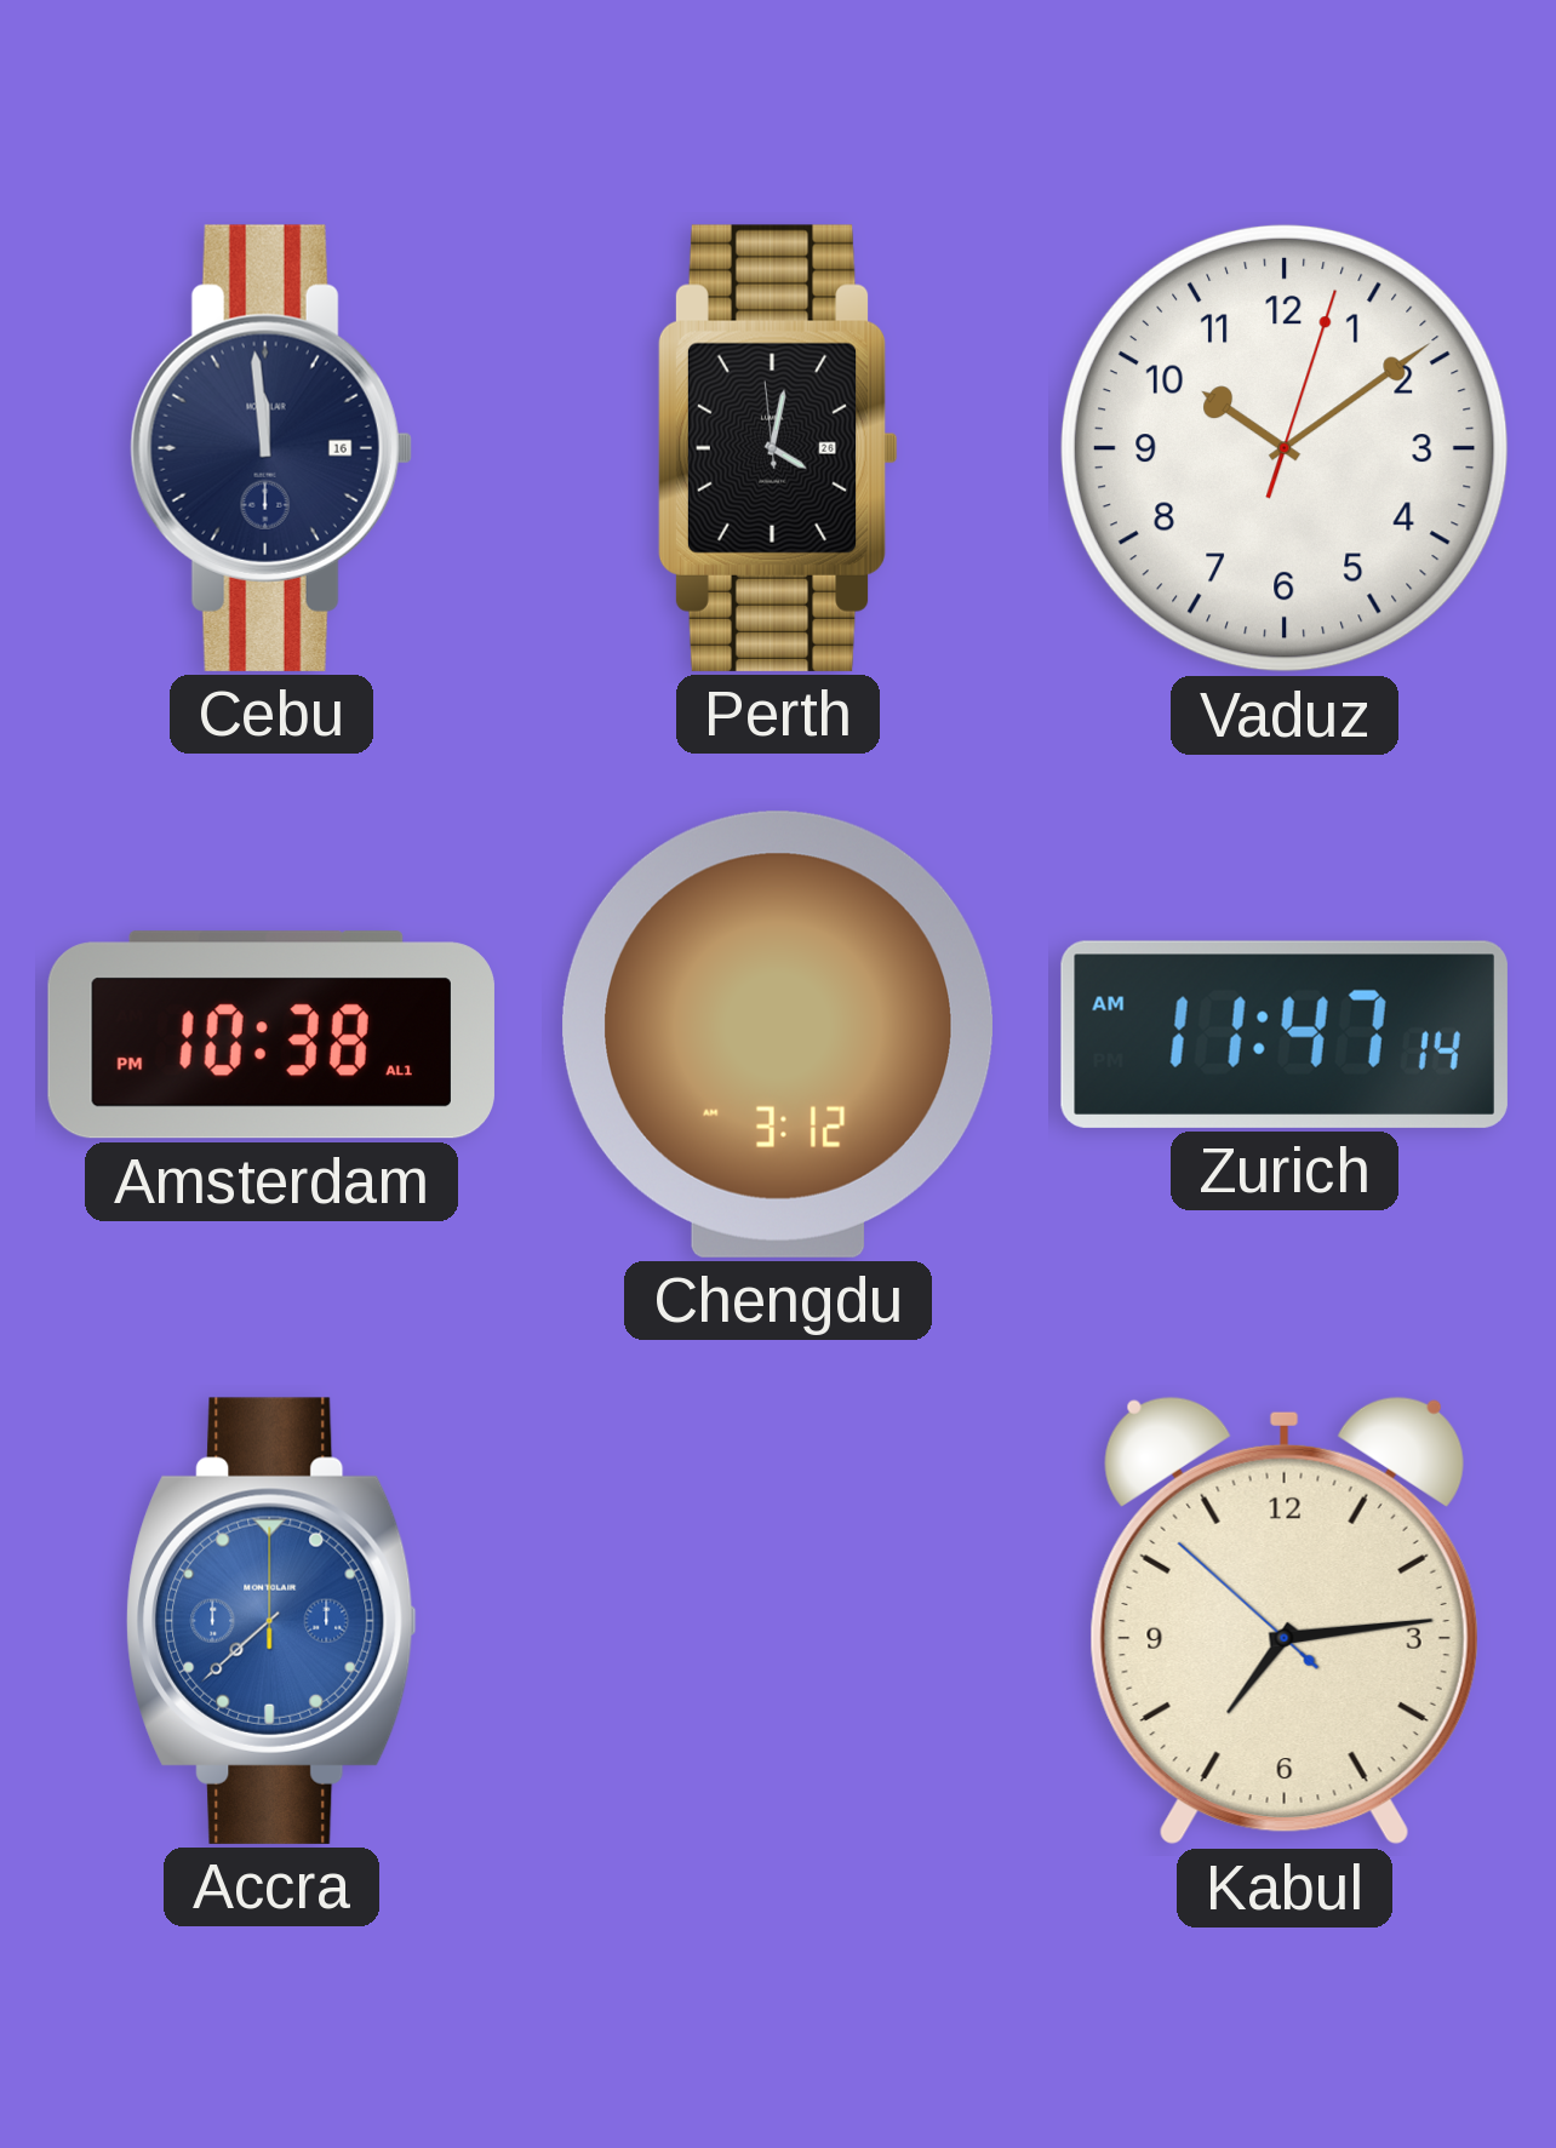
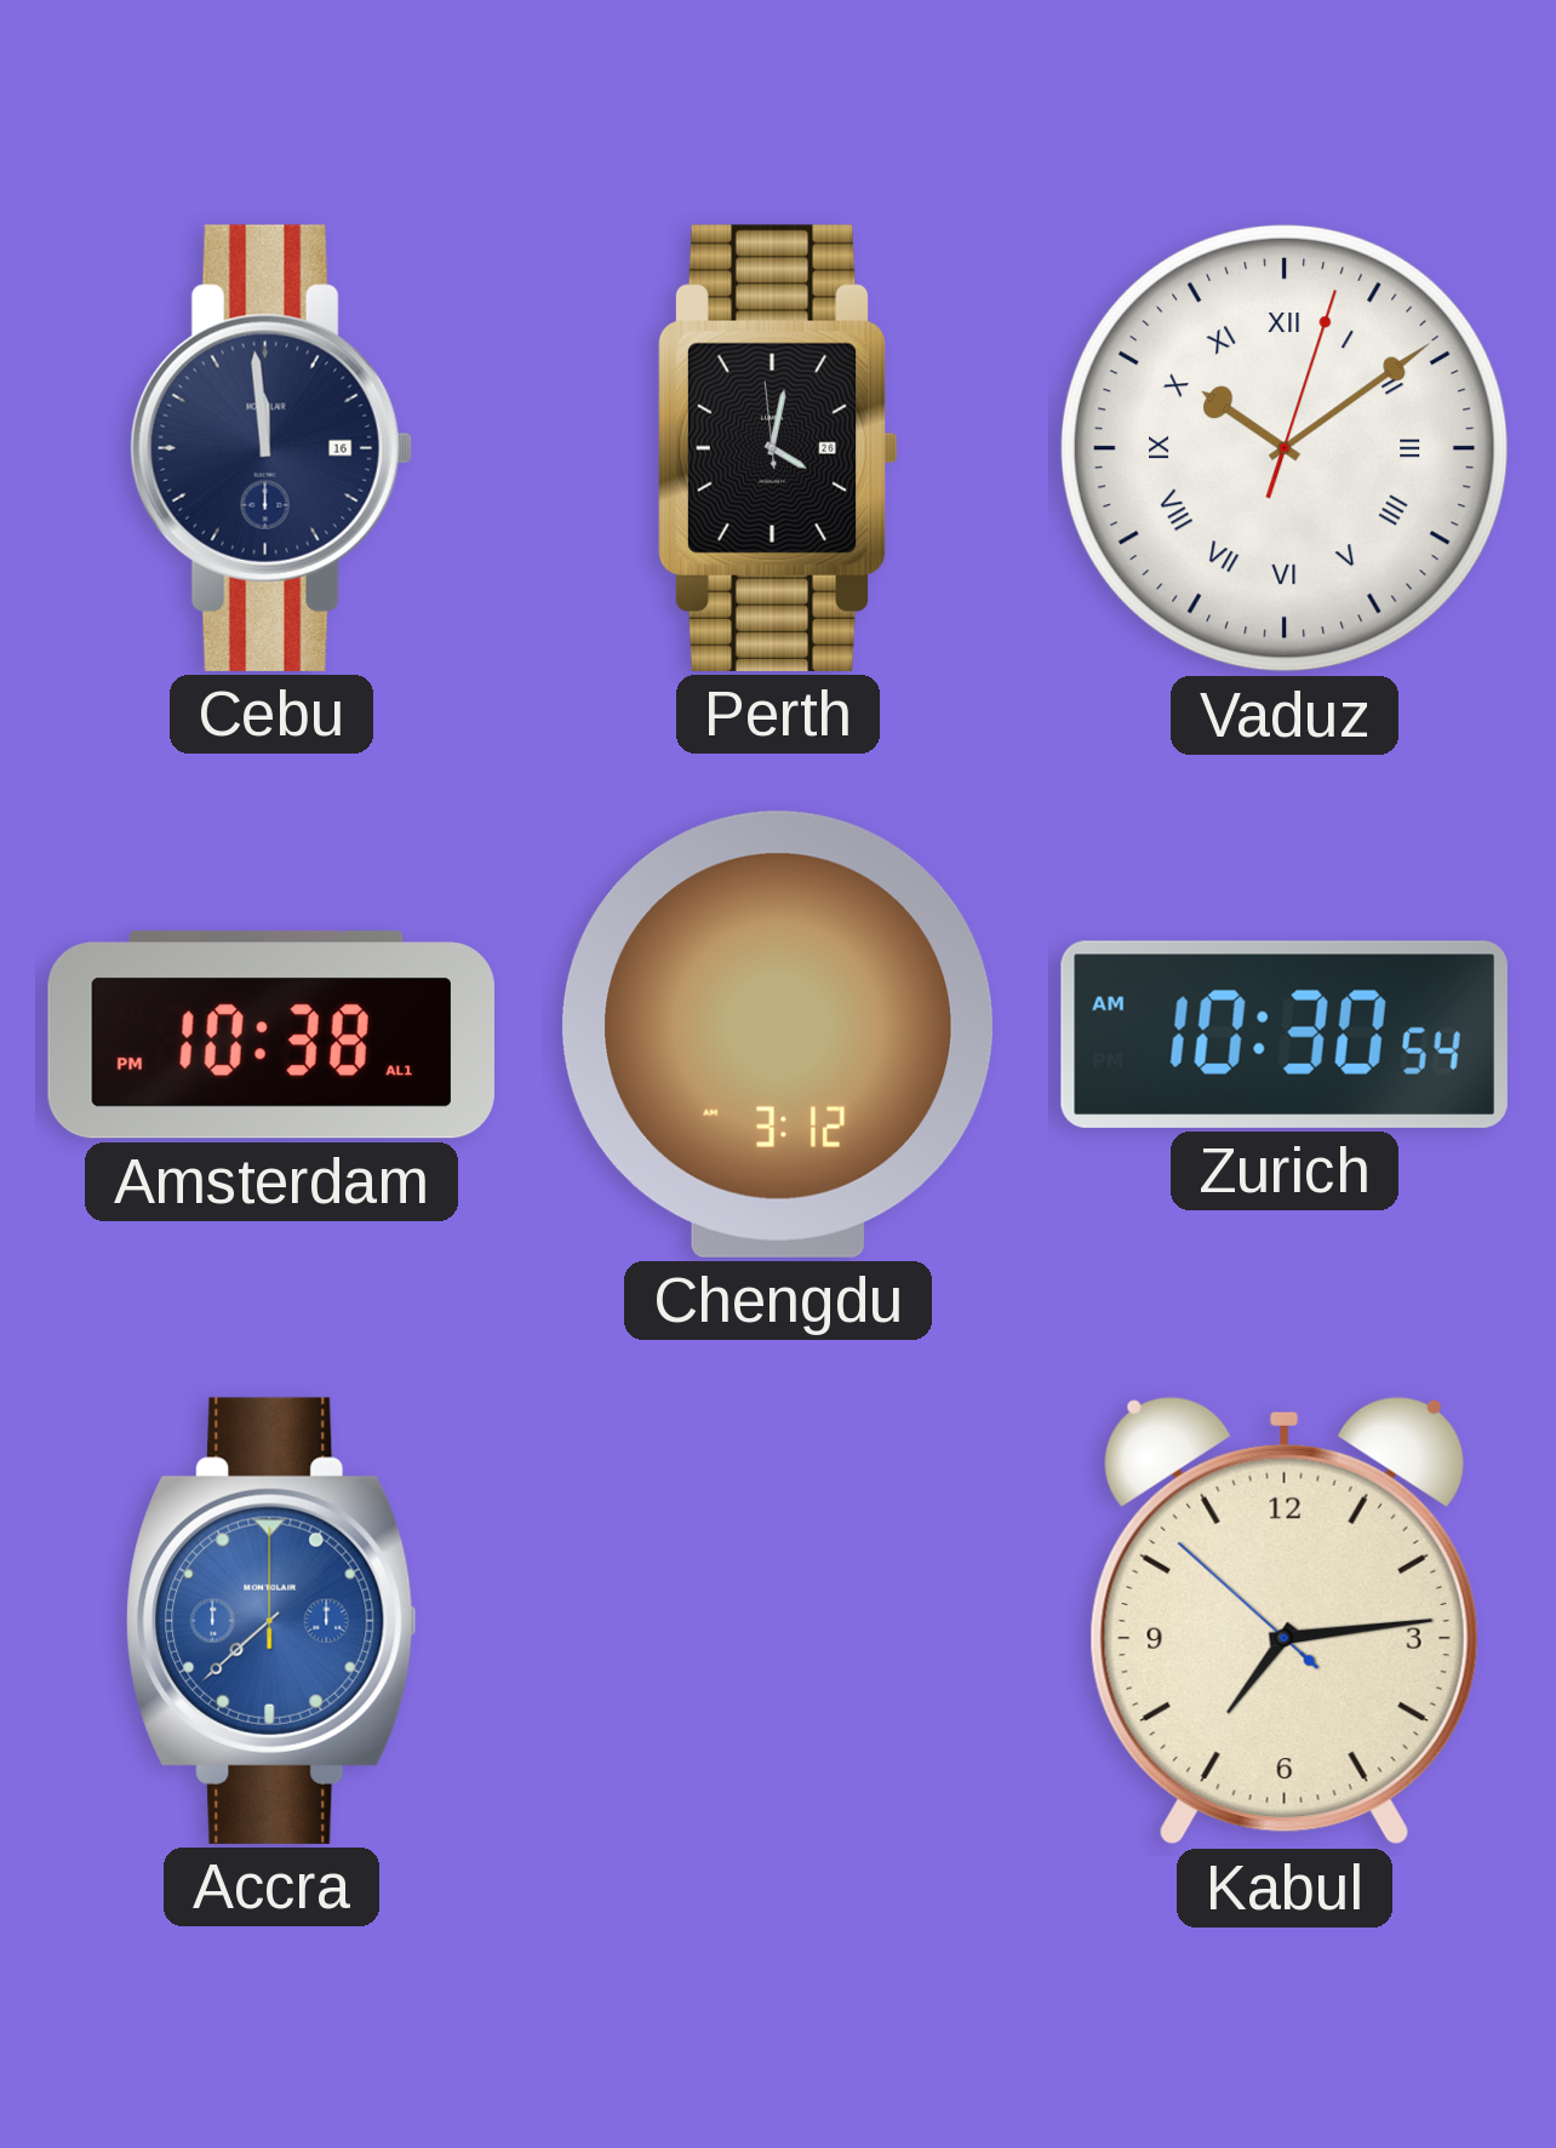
Vaduz numerals: Arabic -> Roman (1285, 448)
Zurich: 11:47 -> 10:30 (1285, 1035)
